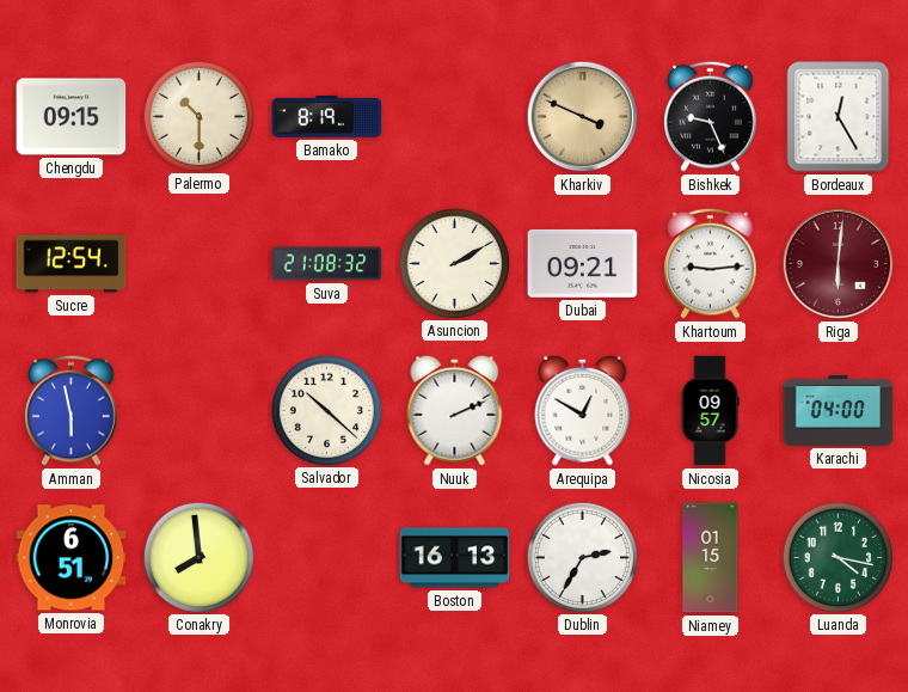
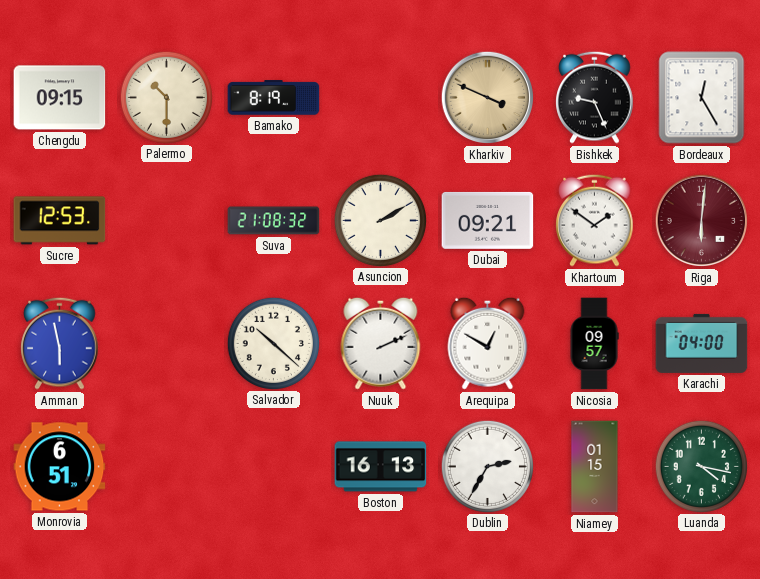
Sucre: 12:54 -> 12:53 (60, 221)
Khartoum: 9:14 -> 1:51 (595, 220)
Conakry: 7:59 -> none (198, 557)
